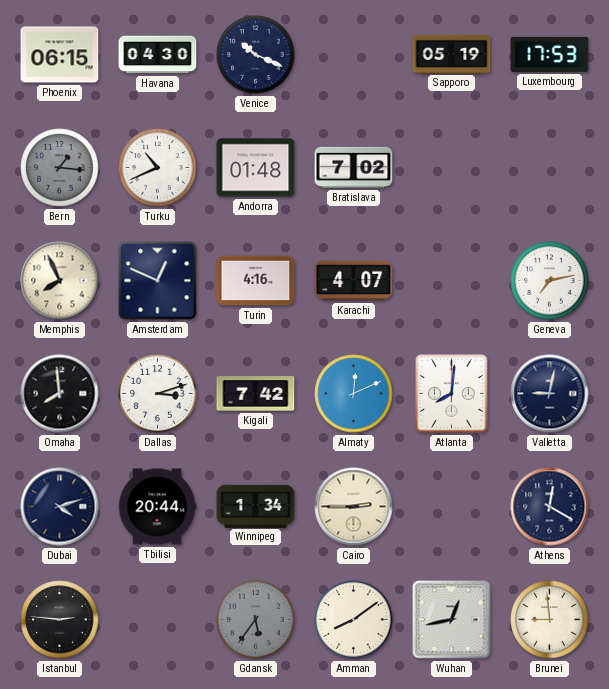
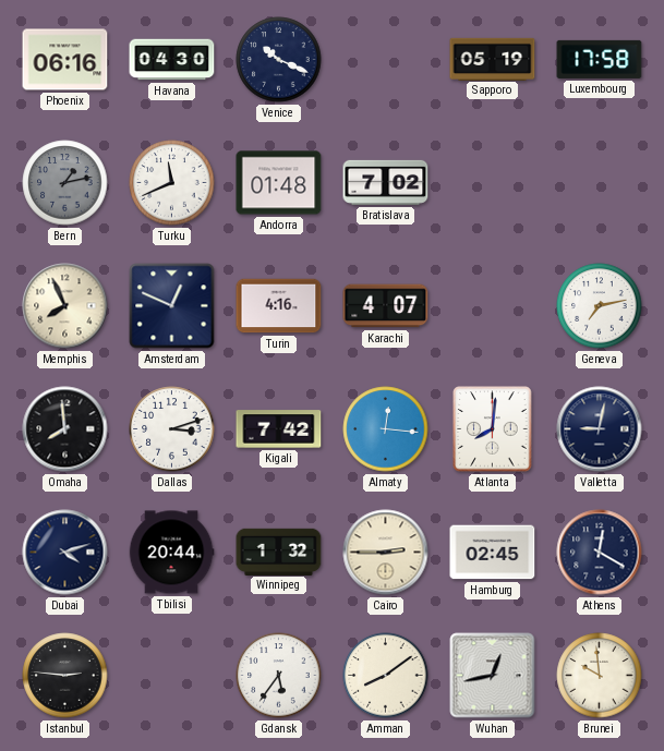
Phoenix: 06:15 -> 06:16 (65, 60)
Luxembourg: 17:53 -> 17:58 (600, 59)
Bern: 1:16 -> 1:13 (65, 183)
Turku: 10:41 -> 11:41 (172, 183)
Almaty: 12:11 -> 12:16 (386, 429)
Winnipeg: 1:34 -> 1:32 (279, 552)
Hamburg: none -> 02:45 (493, 553)
Gdansk dial: grey -> white (279, 676)
Brunei: 8:59 -> 9:59 (600, 676)
